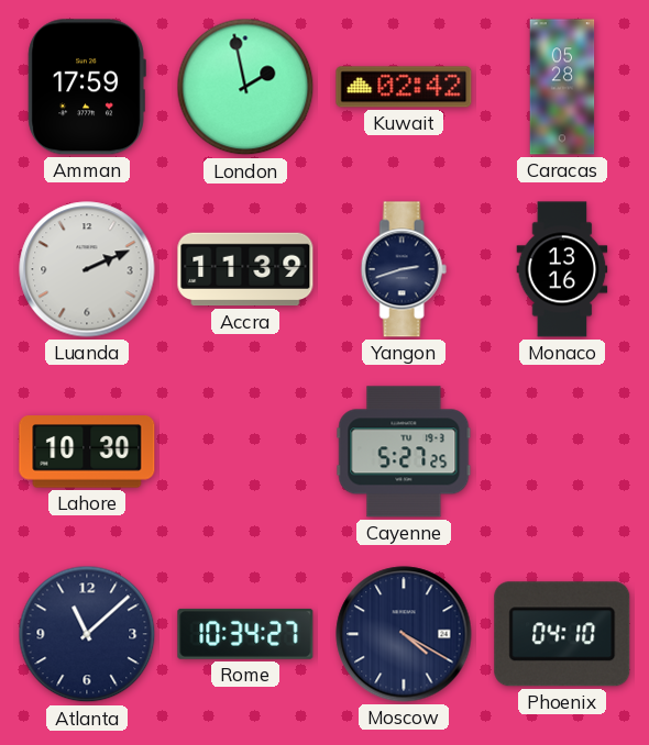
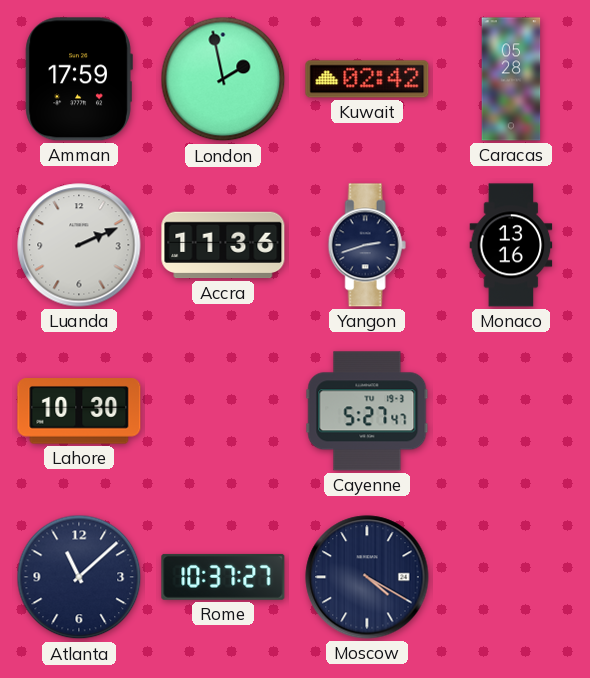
Accra: 11:39 -> 11:36 (223, 245)
Cayenne: 5:27:25 -> 5:27:47 (367, 411)
Rome: 10:34 -> 10:37 (223, 577)
Phoenix: 04:10 -> none (562, 634)
